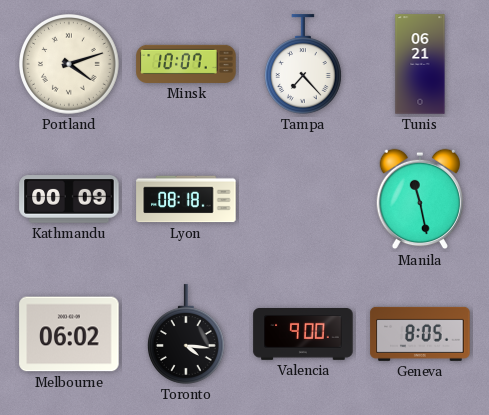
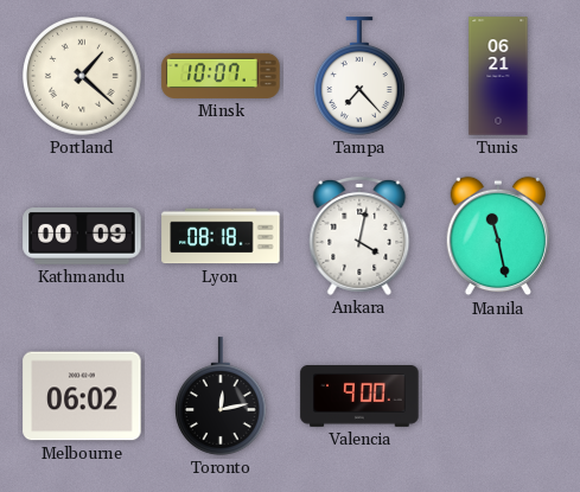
Portland: 4:12 -> 1:22 (83, 77)
Ankara: none -> 4:02 (359, 236)
Toronto: 4:16 -> 12:13 (221, 396)
Geneva: 8:05 -> none (420, 334)
